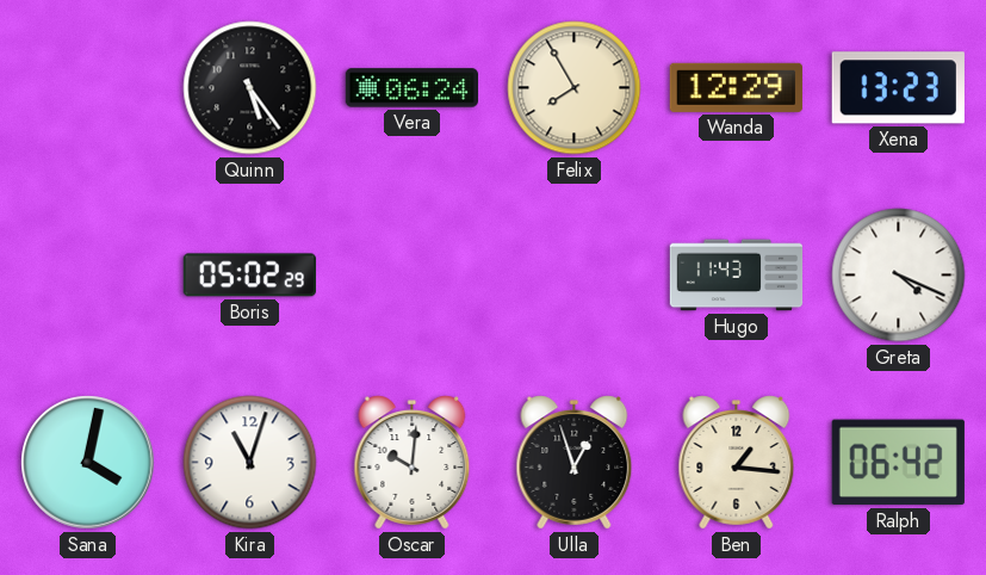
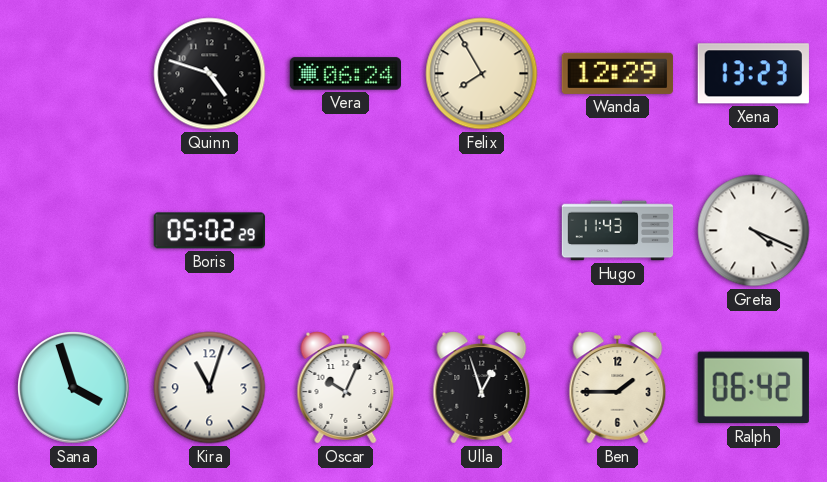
Quinn: 5:24 -> 4:48 (210, 74)
Sana: 4:02 -> 3:57 (74, 388)
Oscar: 10:01 -> 10:04 (346, 388)
Ben: 1:16 -> 1:45 (618, 388)
